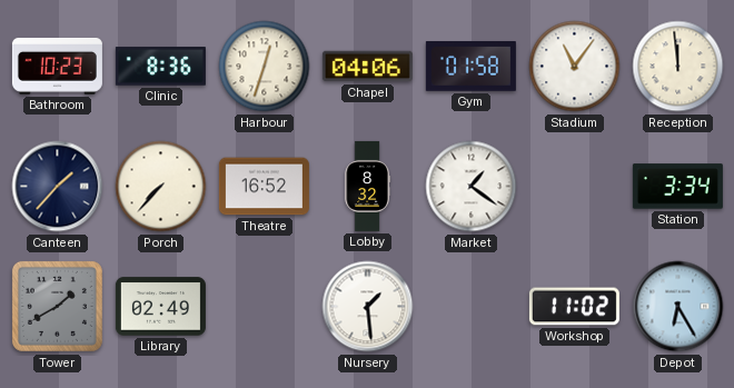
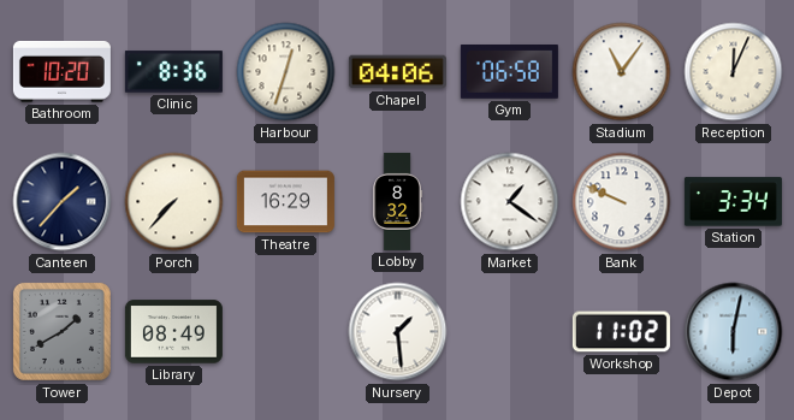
Bathroom: 10:23 -> 10:20 (61, 71)
Gym: 01:58 -> 06:58 (509, 72)
Reception: 11:59 -> 12:04 (734, 72)
Theatre: 16:52 -> 16:29 (285, 202)
Bank: none -> 9:49 (622, 202)
Library: 02:49 -> 08:49 (173, 332)
Depot: 6:25 -> 6:02 (734, 332)
